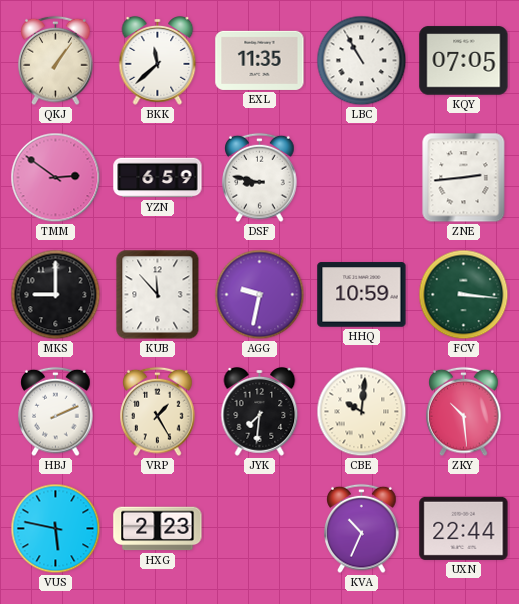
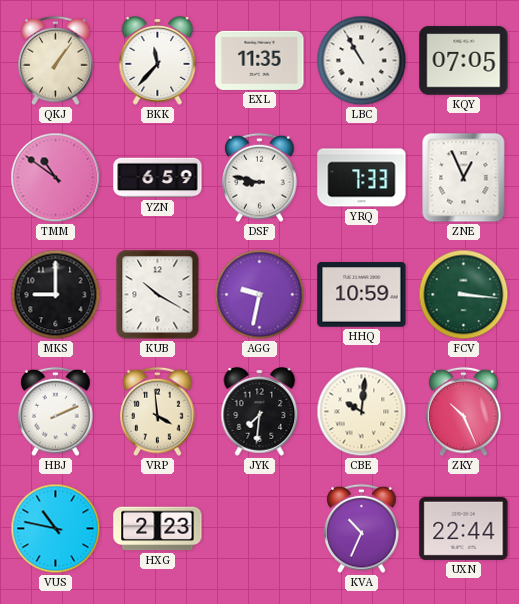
BKK: 11:38 -> 11:37 (158, 61)
TMM: 2:51 -> 10:51 (56, 178)
YRQ: none -> 7:33 (362, 178)
ZNE: 2:44 -> 12:56 (464, 178)
KUB: 11:53 -> 10:20 (158, 295)
VRP: 1:25 -> 3:59 (158, 412)
ZKY: 10:29 -> 10:26 (464, 412)
VUS: 5:47 -> 10:47 (56, 529)
